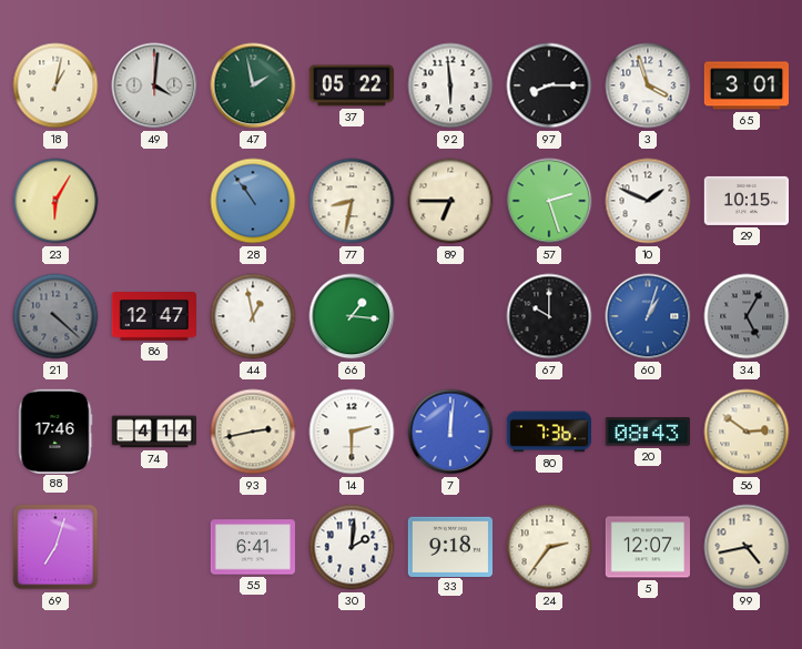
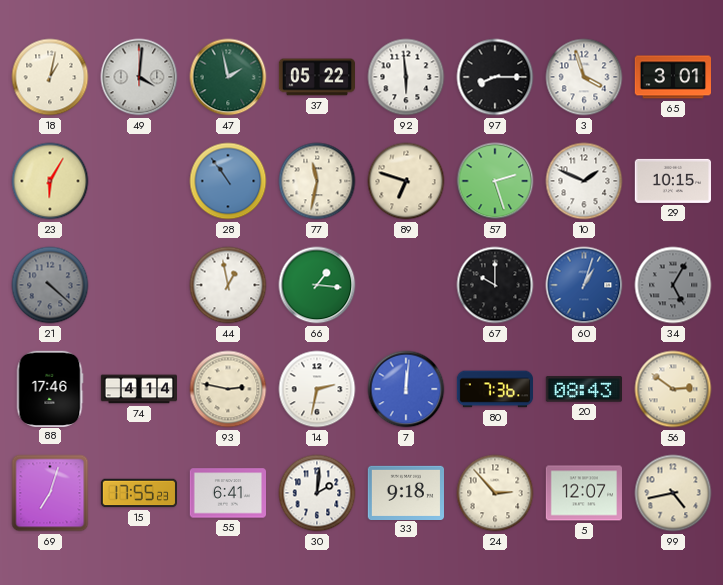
77: 8:32 -> 11:32 (317, 181)
89: 6:45 -> 6:48 (406, 181)
86: 12:47 -> none (153, 317)
93: 2:43 -> 2:47 (228, 389)
14: 2:30 -> 2:32 (317, 389)
15: none -> 17:55 (138, 493)
24: 2:36 -> 2:53 (495, 493)
